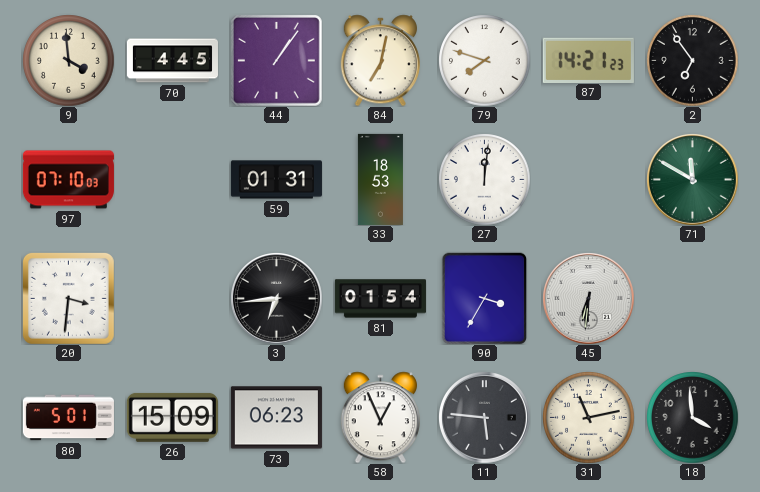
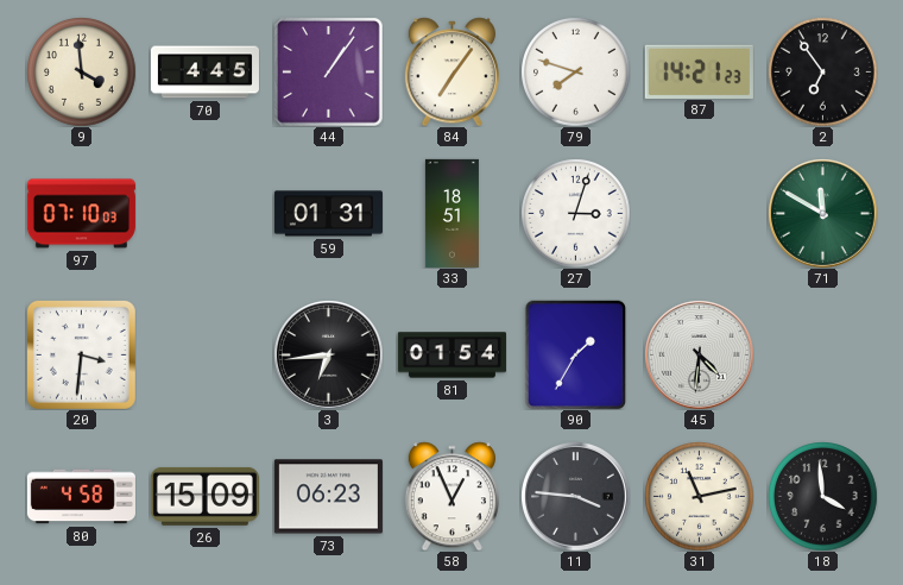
84: 7:02 -> 7:06 (451, 71)
33: 18:53 -> 18:51 (451, 213)
27: 12:01 -> 3:03 (575, 213)
90: 3:35 -> 1:35 (576, 354)
45: 6:31 -> 4:31 (700, 356)
80: 5:01 -> 4:58 (81, 497)
11: 5:46 -> 3:46 (576, 497)
